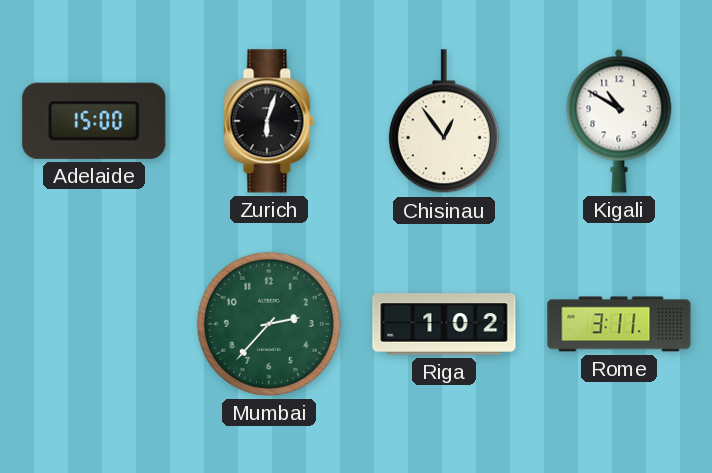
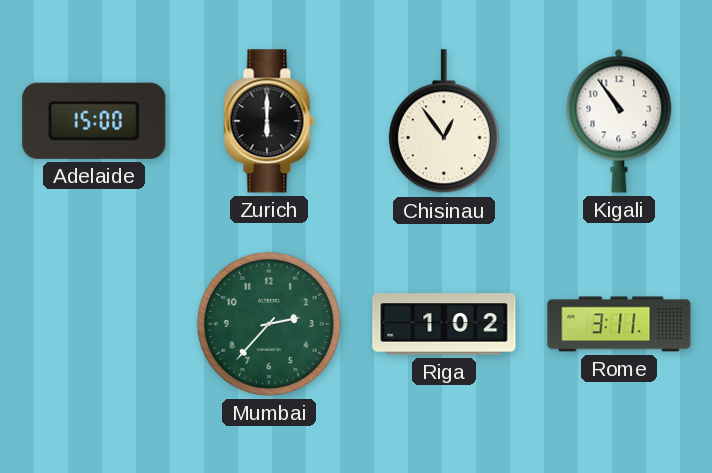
Zurich: 6:03 -> 6:00 (269, 121)
Kigali: 10:50 -> 10:54 (619, 121)
